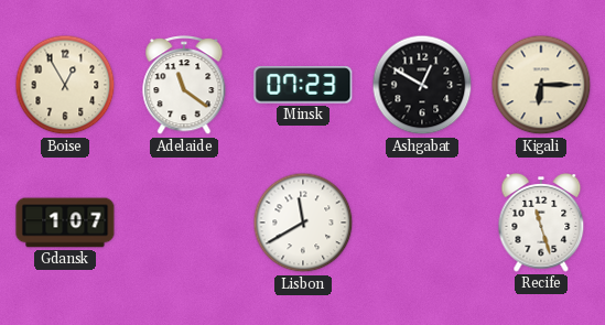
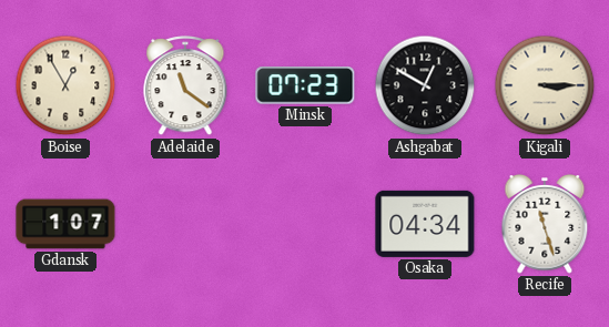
Kigali: 6:15 -> 3:15 (545, 85)
Lisbon: 11:40 -> none (303, 223)
Osaka: none -> 04:34 (425, 224)
